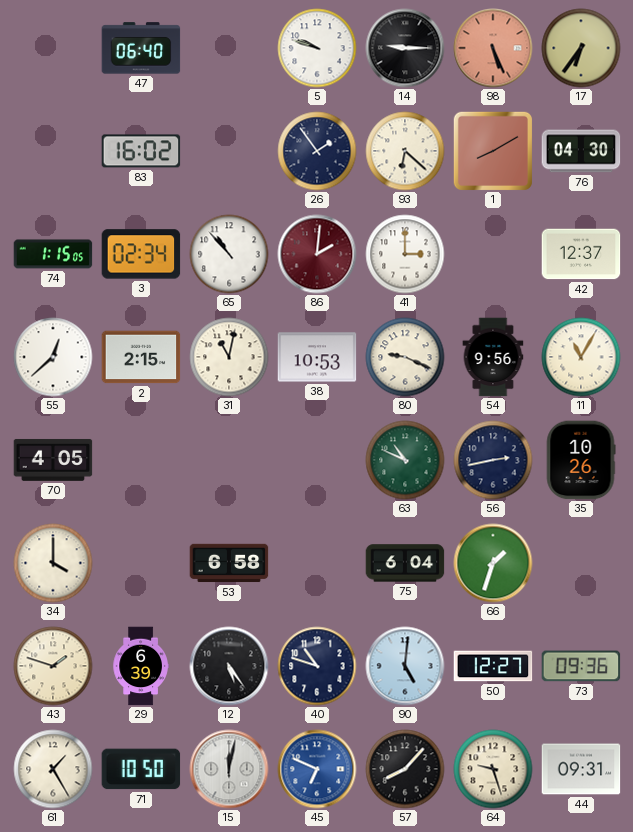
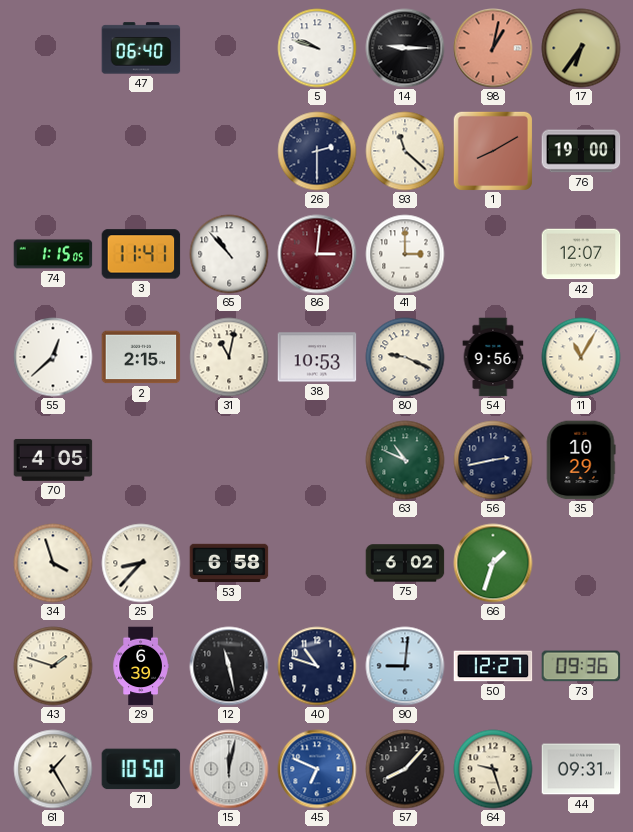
98: 5:26 -> 1:02 (493, 48)
83: 16:02 -> none (141, 151)
26: 1:54 -> 2:30 (317, 151)
93: 6:22 -> 11:22 (405, 151)
76: 04:30 -> 19:00 (581, 151)
3: 02:34 -> 11:41 (141, 254)
86: 2:01 -> 3:01 (317, 254)
42: 12:37 -> 12:07 (581, 254)
35: 10:26 -> 10:29 (581, 460)
34: 4:00 -> 3:57 (53, 563)
25: none -> 8:37 (141, 563)
75: 6:04 -> 6:02 (405, 563)
12: 5:24 -> 11:28 (229, 666)
90: 5:01 -> 9:01 (405, 666)
